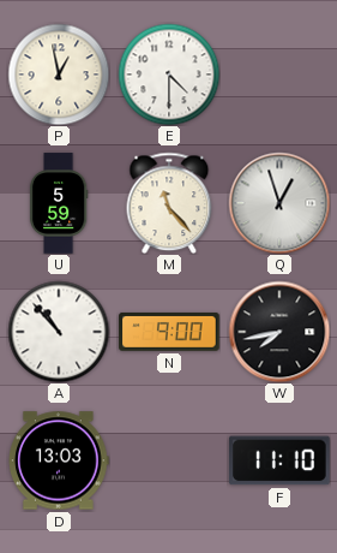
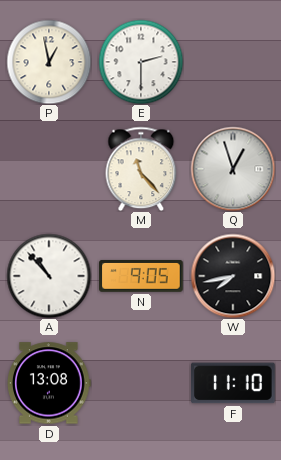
E: 4:30 -> 2:30 (141, 62)
U: 5:59 -> none (59, 203)
N: 9:00 -> 9:05 (141, 276)
D: 13:03 -> 13:08 (50, 383)
